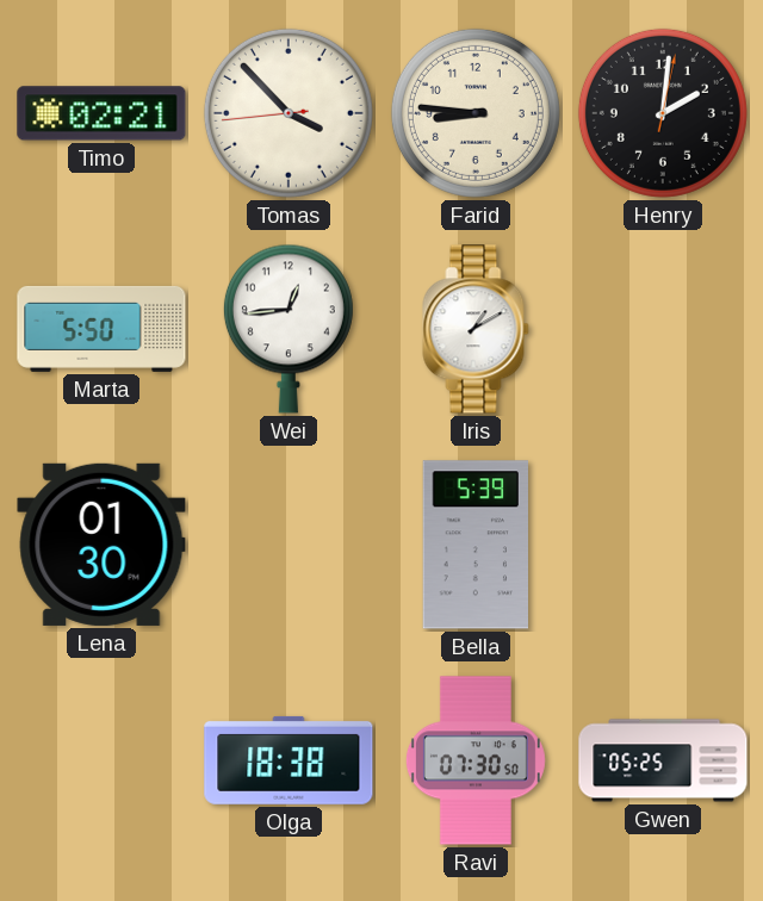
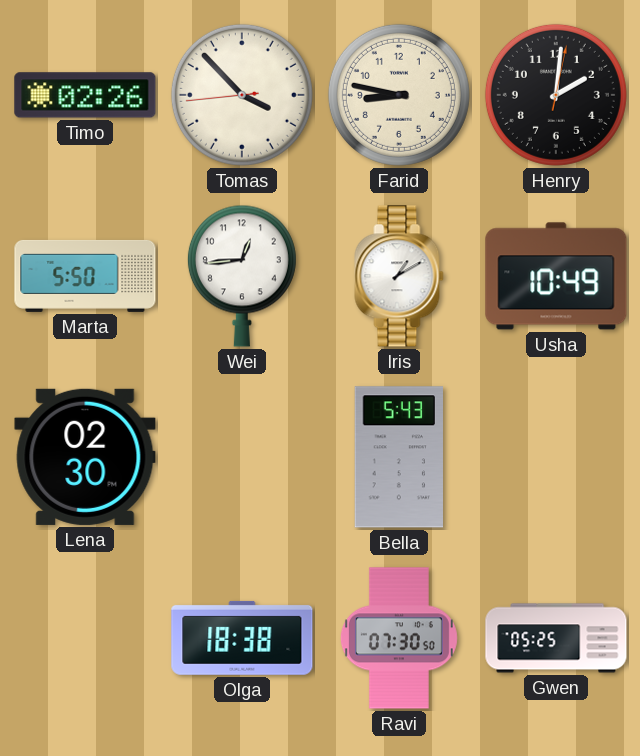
Timo: 02:21 -> 02:26 (85, 95)
Farid: 8:46 -> 8:47 (399, 95)
Usha: none -> 10:49 (556, 276)
Lena: 01:30 -> 02:30 (85, 457)
Bella: 5:39 -> 5:43 (398, 457)
